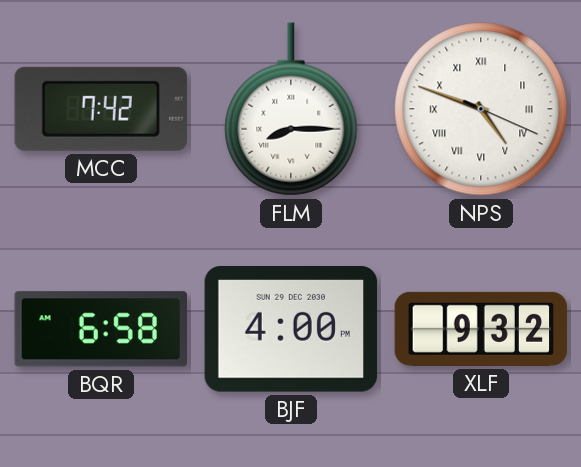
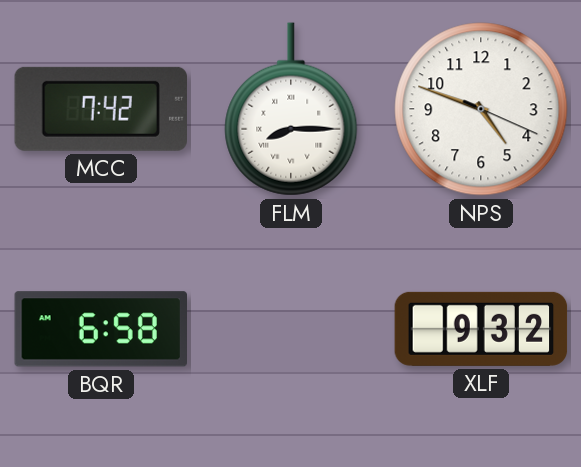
NPS numerals: Roman -> Arabic (481, 109)
BJF: 4:00 -> none (291, 330)
